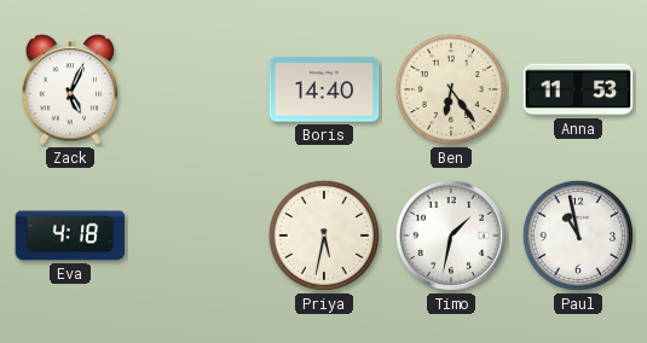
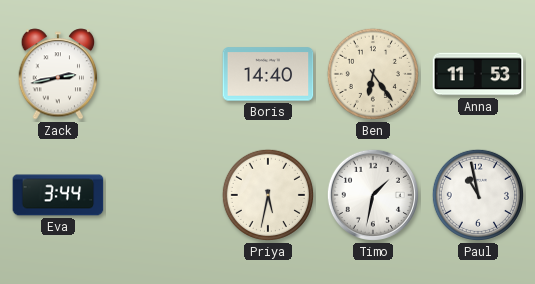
Zack: 5:04 -> 2:43 (58, 74)
Eva: 4:18 -> 3:44 (58, 195)
